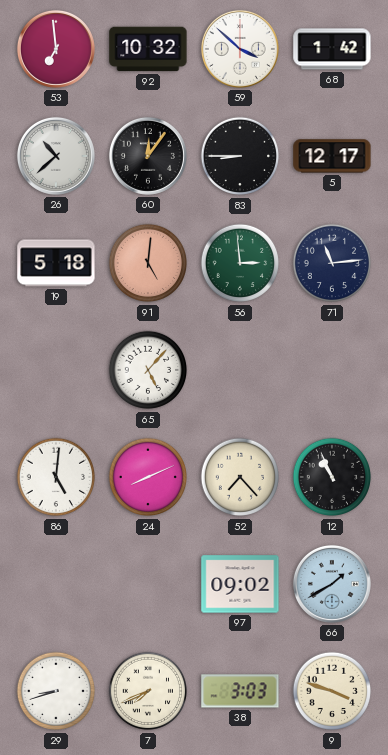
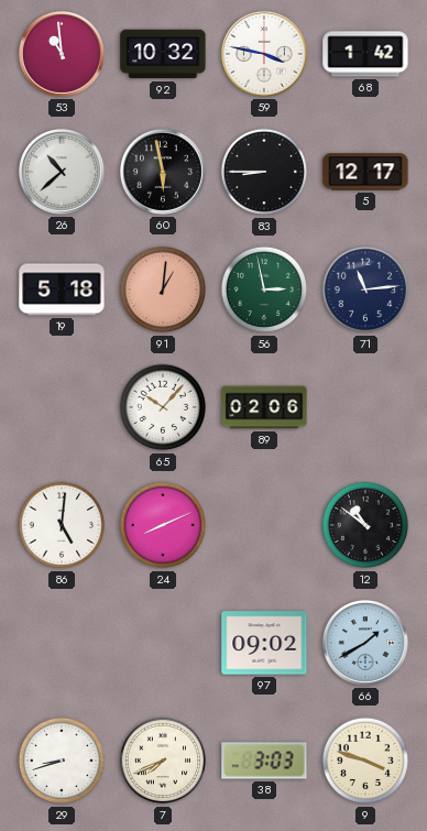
53: 6:59 -> 10:59 (62, 54)
59: 3:52 -> 3:47 (264, 54)
60: 12:06 -> 5:58 (163, 172)
91: 5:01 -> 1:01 (163, 289)
56: 2:59 -> 2:58 (264, 289)
65: 5:07 -> 10:07 (163, 407)
89: none -> 02:06 (264, 407)
52: 7:23 -> none (240, 477)
12: 10:56 -> 10:51 (365, 525)
